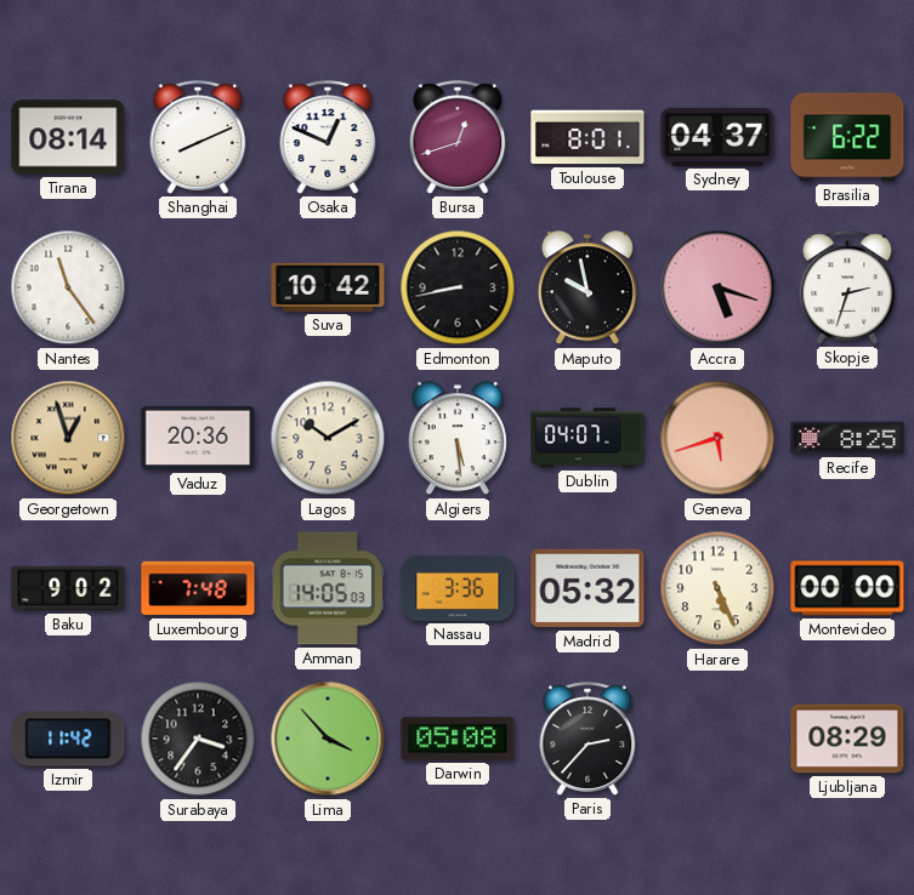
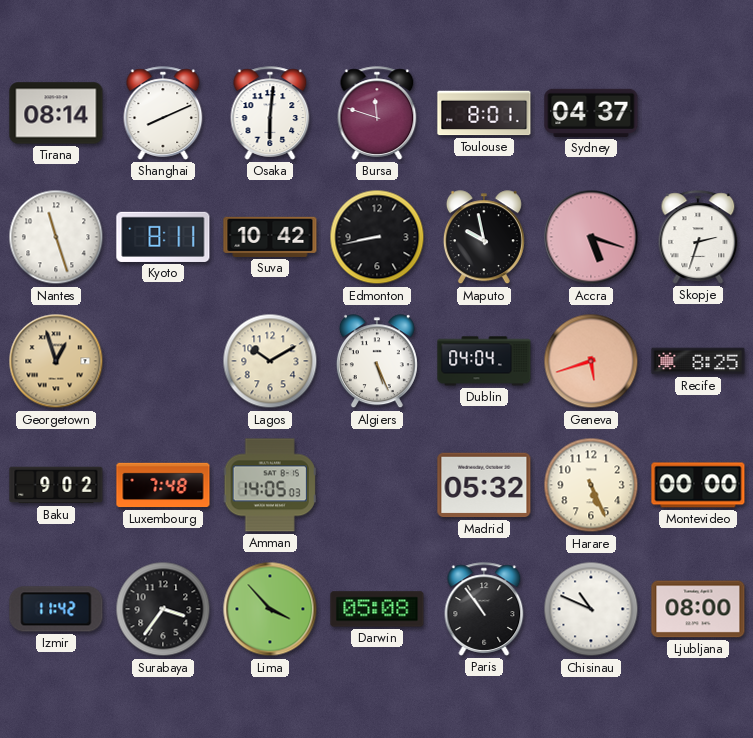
Osaka: 12:49 -> 6:01 (270, 113)
Bursa: 12:42 -> 11:48 (377, 113)
Brasilia: 6:22 -> none (847, 137)
Nantes: 11:24 -> 11:27 (56, 237)
Kyoto: none -> 8:11 (163, 237)
Vaduz: 20:36 -> none (198, 438)
Algiers: 5:29 -> 5:26 (377, 362)
Dublin: 04:07 -> 04:04 (484, 361)
Nassau: 3:36 -> none (458, 588)
Paris: 2:37 -> 10:54 (484, 609)
Chisinau: none -> 10:49 (591, 609)
Ljubljana: 08:29 -> 08:00 (698, 609)
